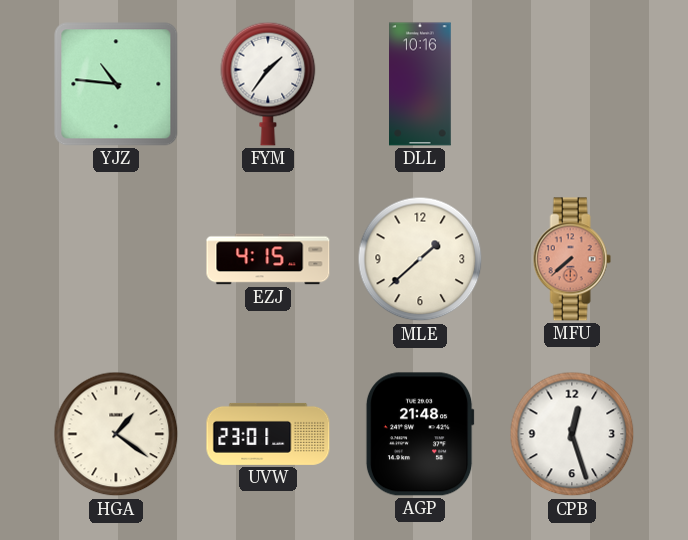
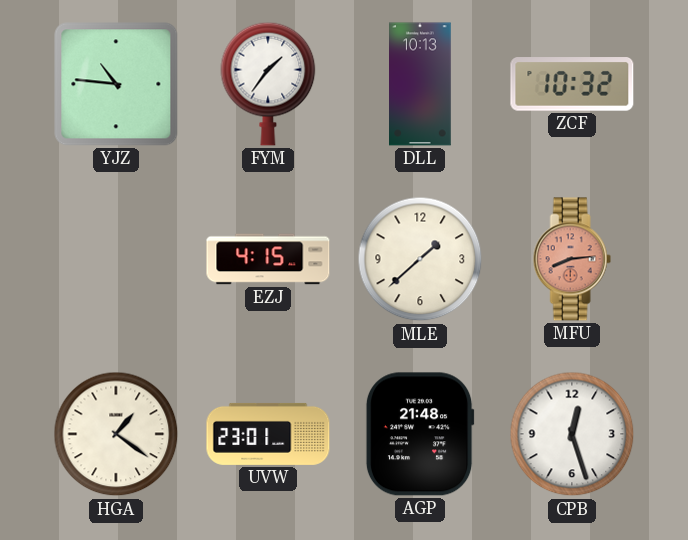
DLL: 10:16 -> 10:13 (421, 84)
ZCF: none -> 10:32 (572, 84)
MFU: 7:38 -> 8:14 (572, 259)
